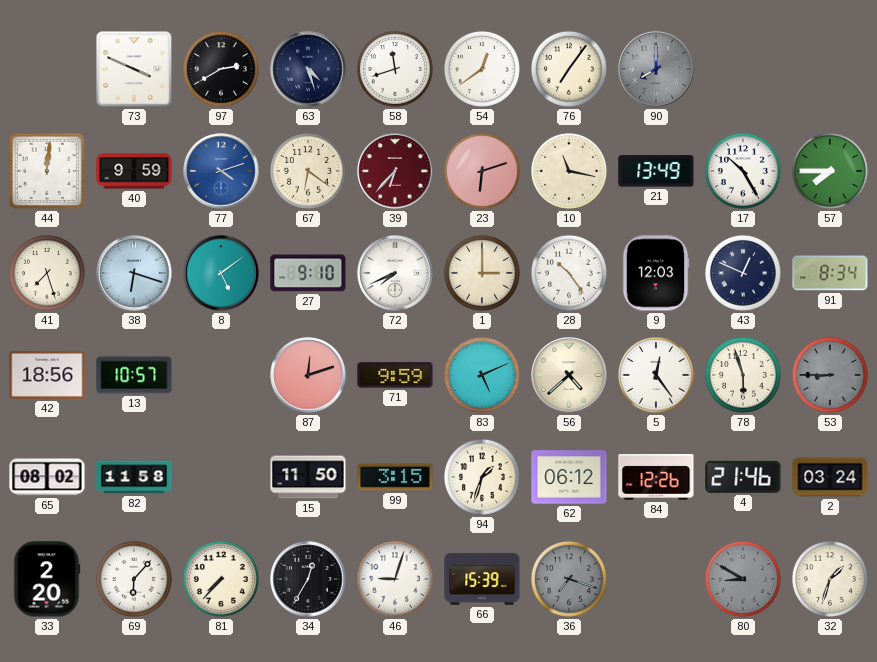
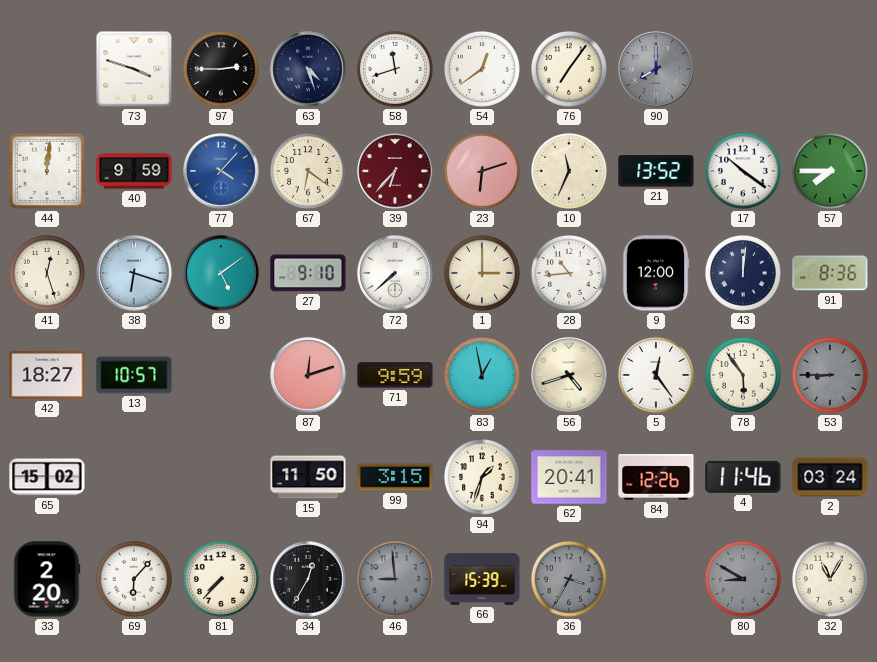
73: 3:49 -> 3:48 (134, 69)
97: 2:40 -> 2:45 (221, 69)
77: 4:12 -> 4:07 (221, 171)
10: 11:17 -> 11:34 (569, 171)
21: 13:49 -> 13:52 (656, 171)
17: 10:25 -> 10:21 (743, 171)
41: 7:27 -> 12:27 (47, 273)
72: 7:41 -> 7:38 (395, 273)
28: 10:24 -> 10:44 (569, 273)
9: 12:03 -> 12:00 (656, 273)
43: 12:49 -> 12:01 (743, 273)
91: 8:34 -> 8:36 (830, 273)
42: 18:56 -> 18:27 (47, 375)
83: 5:11 -> 12:58 (482, 375)
56: 4:38 -> 4:42 (569, 375)
78: 5:57 -> 5:54 (743, 375)
65: 08:02 -> 15:02 (47, 477)
82: 11:58 -> none (134, 477)
62: 06:12 -> 20:41 (569, 477)
4: 21:46 -> 11:46 (743, 477)
46: 9:03 -> 8:59 (395, 579)
46 dial: white -> grey (395, 579)
36: 7:18 -> 3:35 (569, 579)
32: 1:33 -> 11:05 (830, 579)
